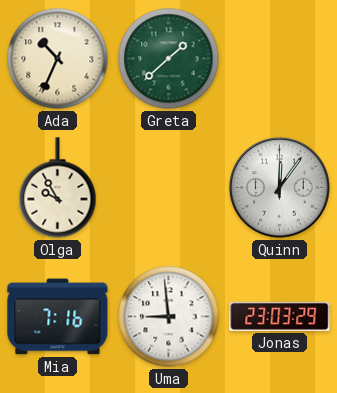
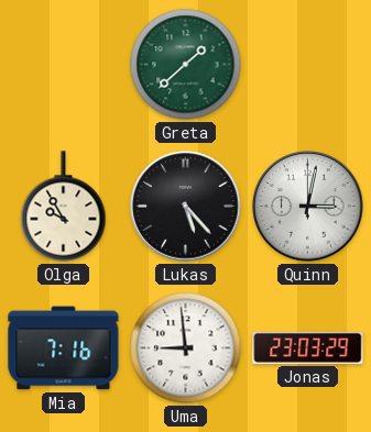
Ada: 10:34 -> none (58, 59)
Lukas: none -> 5:23 (186, 207)
Quinn: 12:06 -> 3:02 (308, 207)
